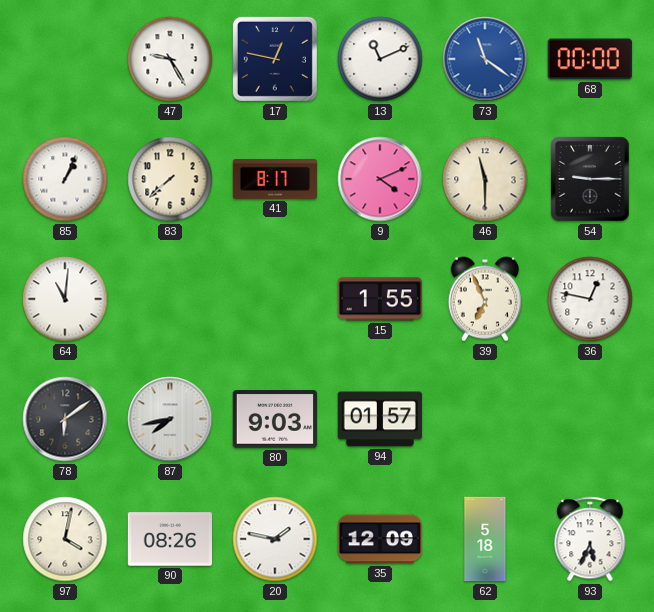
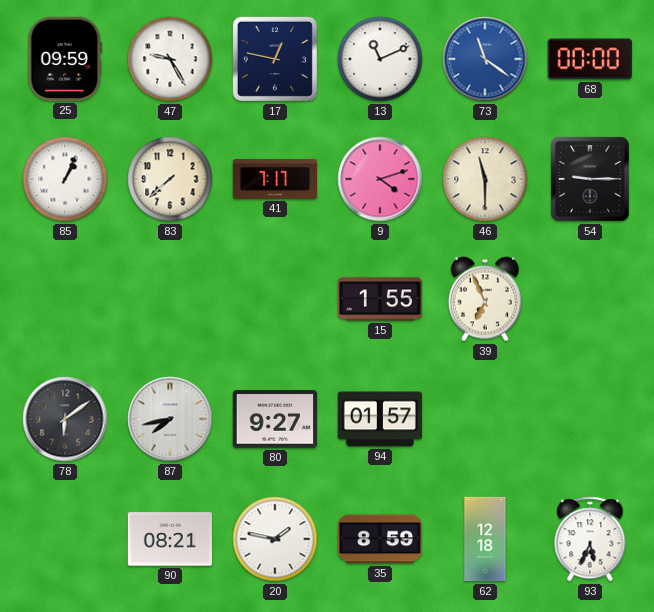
25: none -> 09:59 (65, 59)
41: 8:17 -> 7:17 (275, 179)
9: 4:11 -> 4:12 (380, 179)
64: 11:01 -> none (65, 299)
36: 12:47 -> none (590, 299)
80: 9:03 -> 9:27 (274, 419)
97: 4:02 -> none (65, 539)
90: 08:26 -> 08:21 (169, 539)
35: 12:09 -> 8:59 (379, 539)
62: 5:18 -> 12:18 (485, 539)
